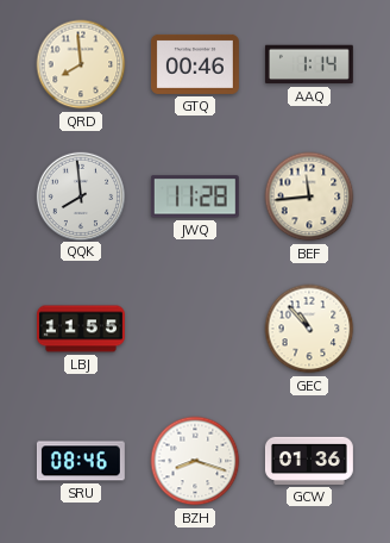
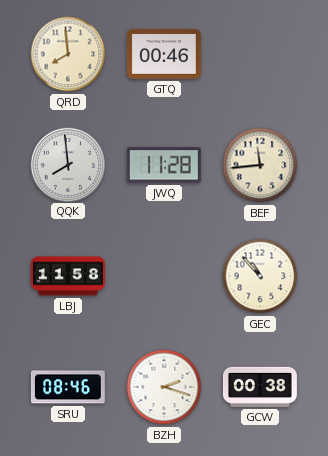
AAQ: 1:14 -> none (309, 64)
LBJ: 11:55 -> 11:58 (68, 276)
BZH: 8:18 -> 2:18 (164, 387)
GCW: 01:36 -> 00:38 (260, 387)
